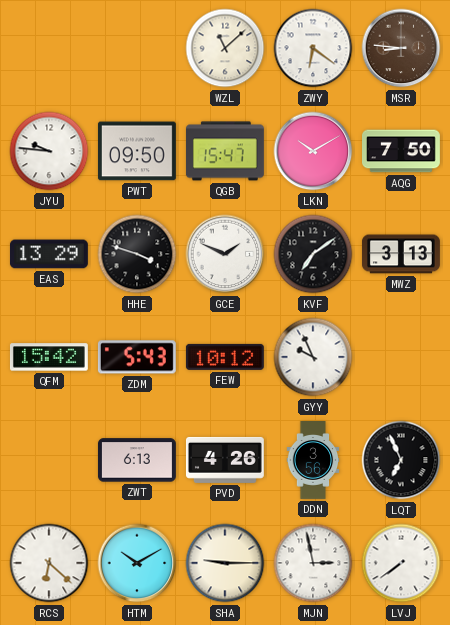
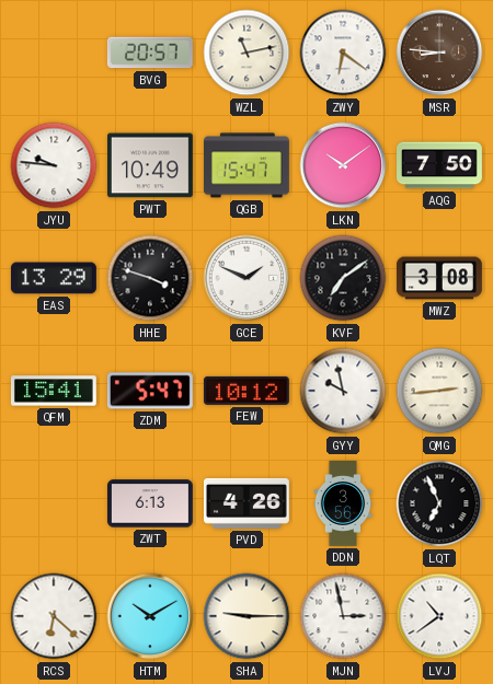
BVG: none -> 20:57 (150, 53)
WZL: 11:08 -> 11:13 (246, 53)
PWT: 09:50 -> 10:49 (150, 165)
LKN: 10:10 -> 10:09 (343, 165)
MWZ: 3:13 -> 3:08 (439, 278)
QFM: 15:42 -> 15:41 (54, 391)
ZDM: 5:43 -> 5:47 (150, 391)
GYY: 9:56 -> 9:58 (343, 391)
QMG: none -> 2:44 (439, 391)
LVJ: 7:39 -> 10:39 (439, 616)
